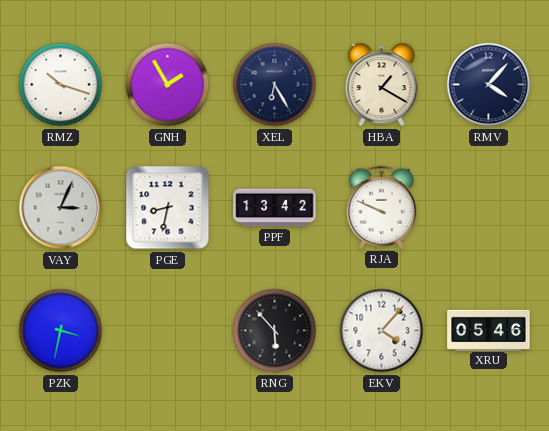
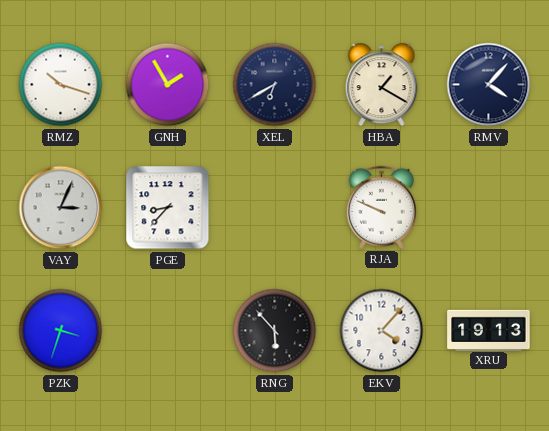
XEL: 6:25 -> 6:40 (275, 85)
PGE: 8:32 -> 8:37 (168, 208)
PPF: 13:42 -> none (275, 208)
PZK: 3:32 -> 3:33 (61, 331)
XRU: 05:46 -> 19:13 (489, 330)
